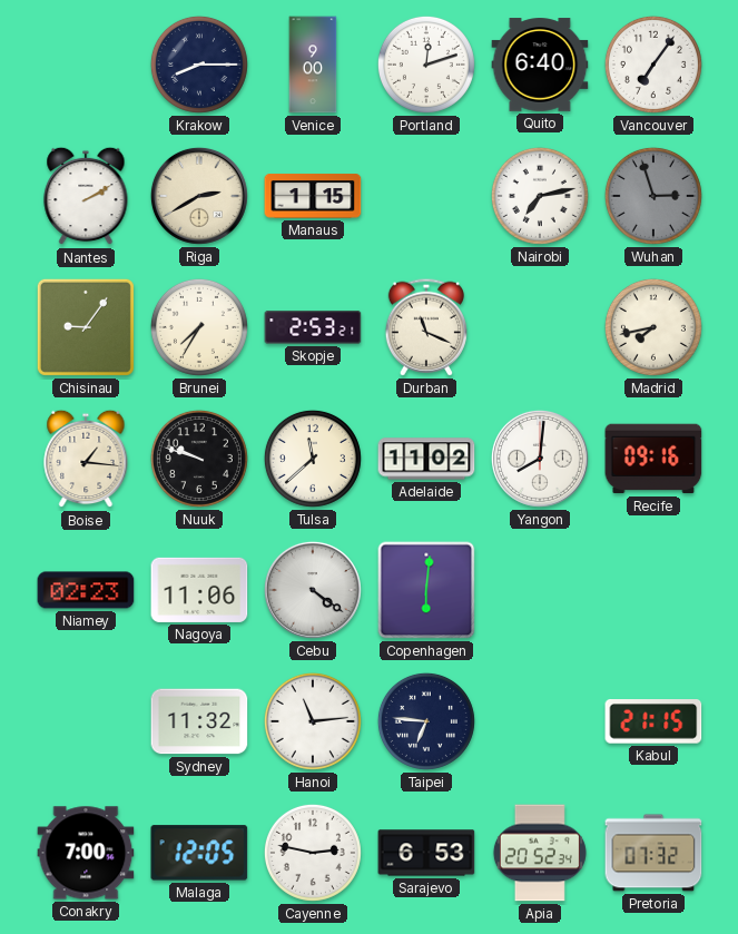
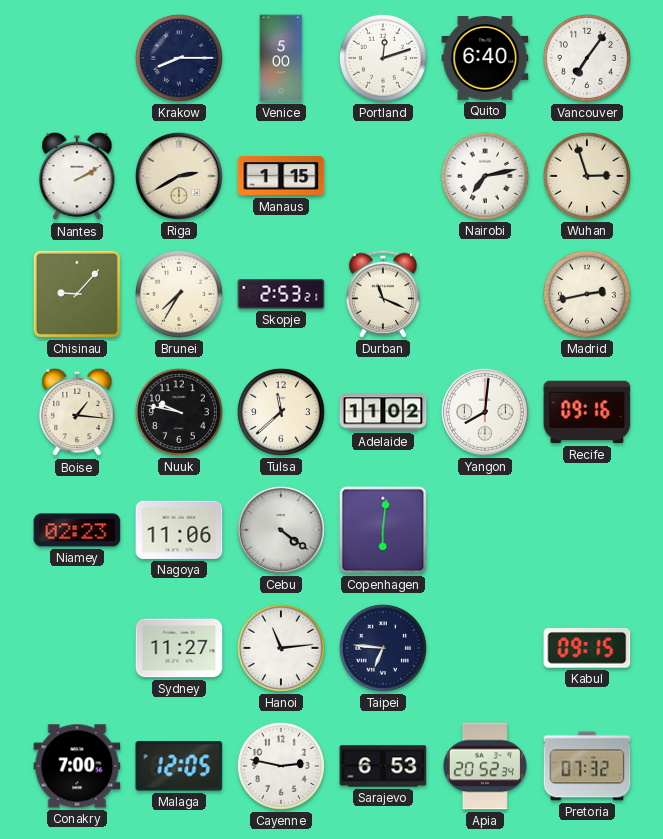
Venice: 9:00 -> 5:00 (281, 58)
Wuhan dial: grey -> cream (587, 176)
Chisinau: 9:06 -> 9:07 (77, 294)
Madrid: 7:43 -> 2:43 (587, 294)
Nuuk: 9:48 -> 9:47 (179, 412)
Sydney: 11:32 -> 11:27 (179, 648)
Kabul: 21:15 -> 09:15 (587, 649)
